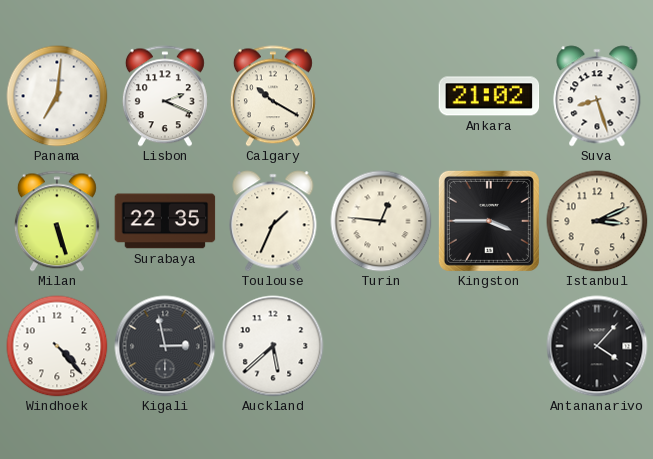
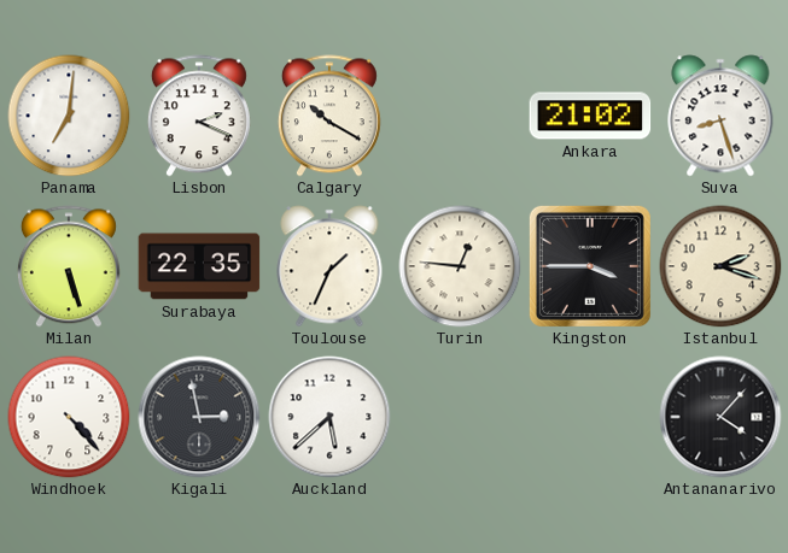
Istanbul: 3:11 -> 2:18 (720, 266)
